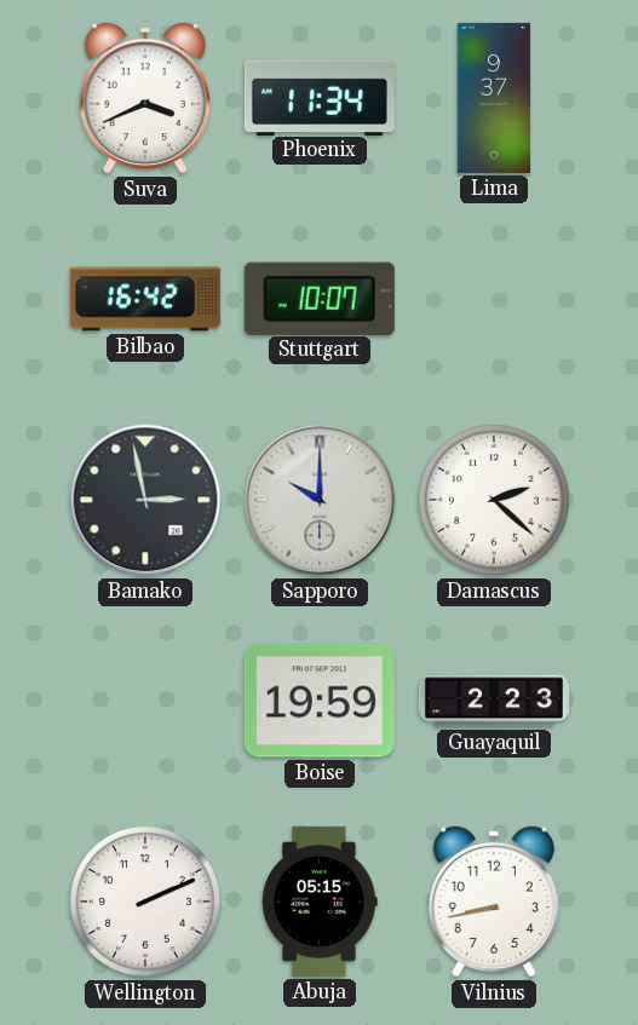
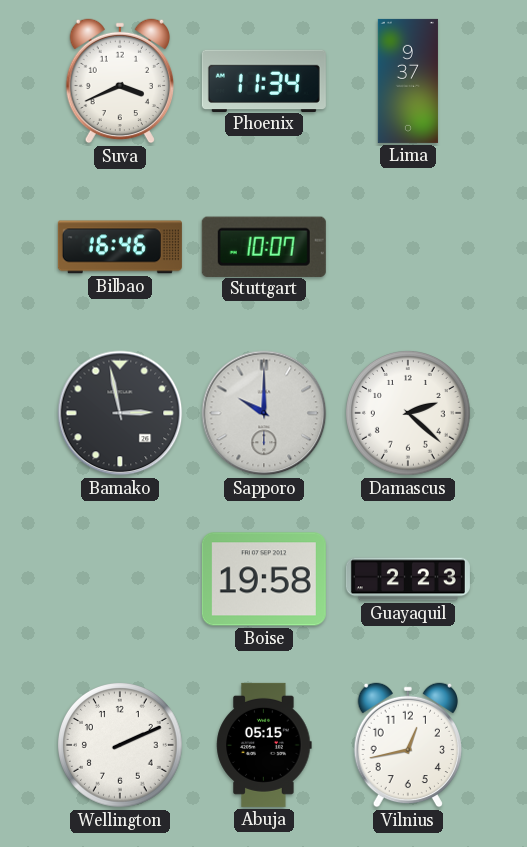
Bilbao: 16:42 -> 16:46 (120, 247)
Boise: 19:59 -> 19:58 (264, 579)
Vilnius: 8:43 -> 12:43 (408, 745)
